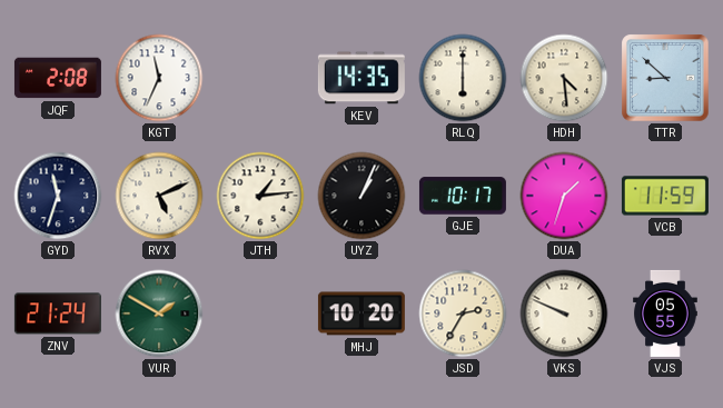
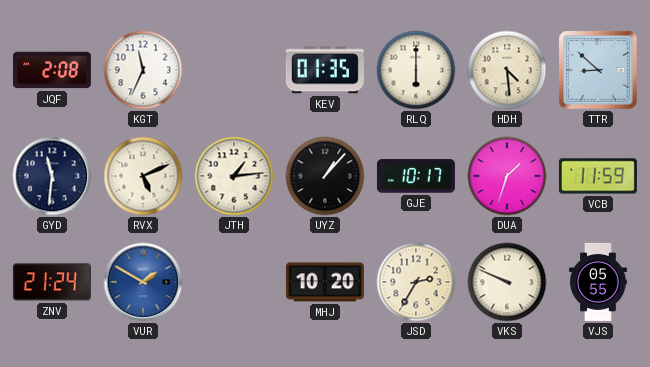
KEV: 14:35 -> 01:35 (325, 70)
GYD: 11:33 -> 11:31 (52, 176)
UYZ: 1:04 -> 1:07 (325, 176)
VUR dial: green -> blue (143, 282)
